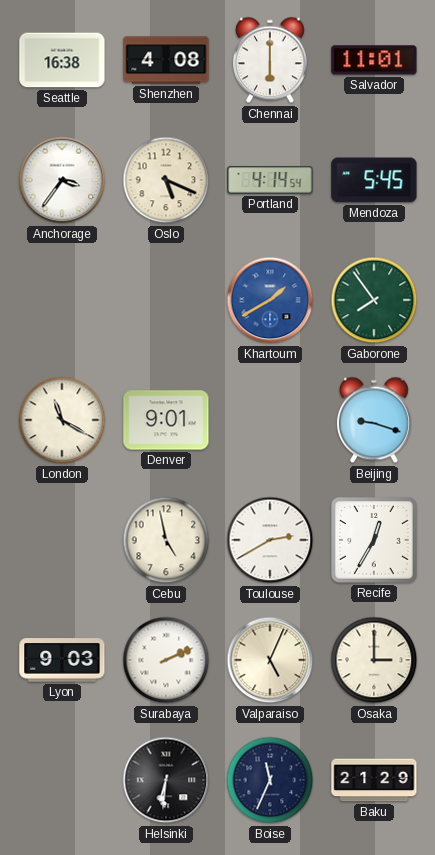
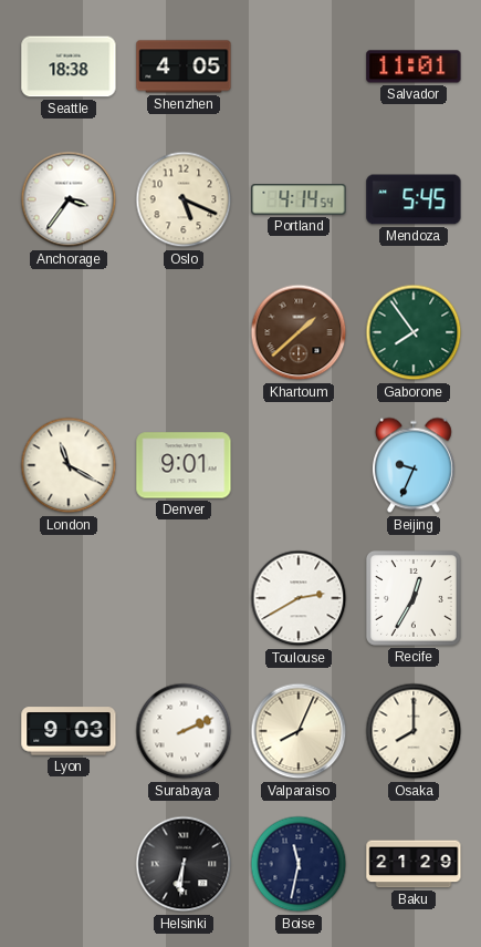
Seattle: 16:38 -> 18:38 (69, 66)
Shenzhen: 4:08 -> 4:05 (184, 66)
Chennai: 6:00 -> none (270, 60)
Khartoum: 1:40 -> 1:38 (299, 332)
Khartoum dial: blue -> brown (299, 332)
Beijing: 9:18 -> 9:34 (414, 465)
Cebu: 4:58 -> none (166, 540)
Valparaiso: 5:04 -> 8:04 (299, 731)
Osaka: 3:00 -> 8:00 (414, 731)
Boise: 11:34 -> 11:32 (299, 864)
